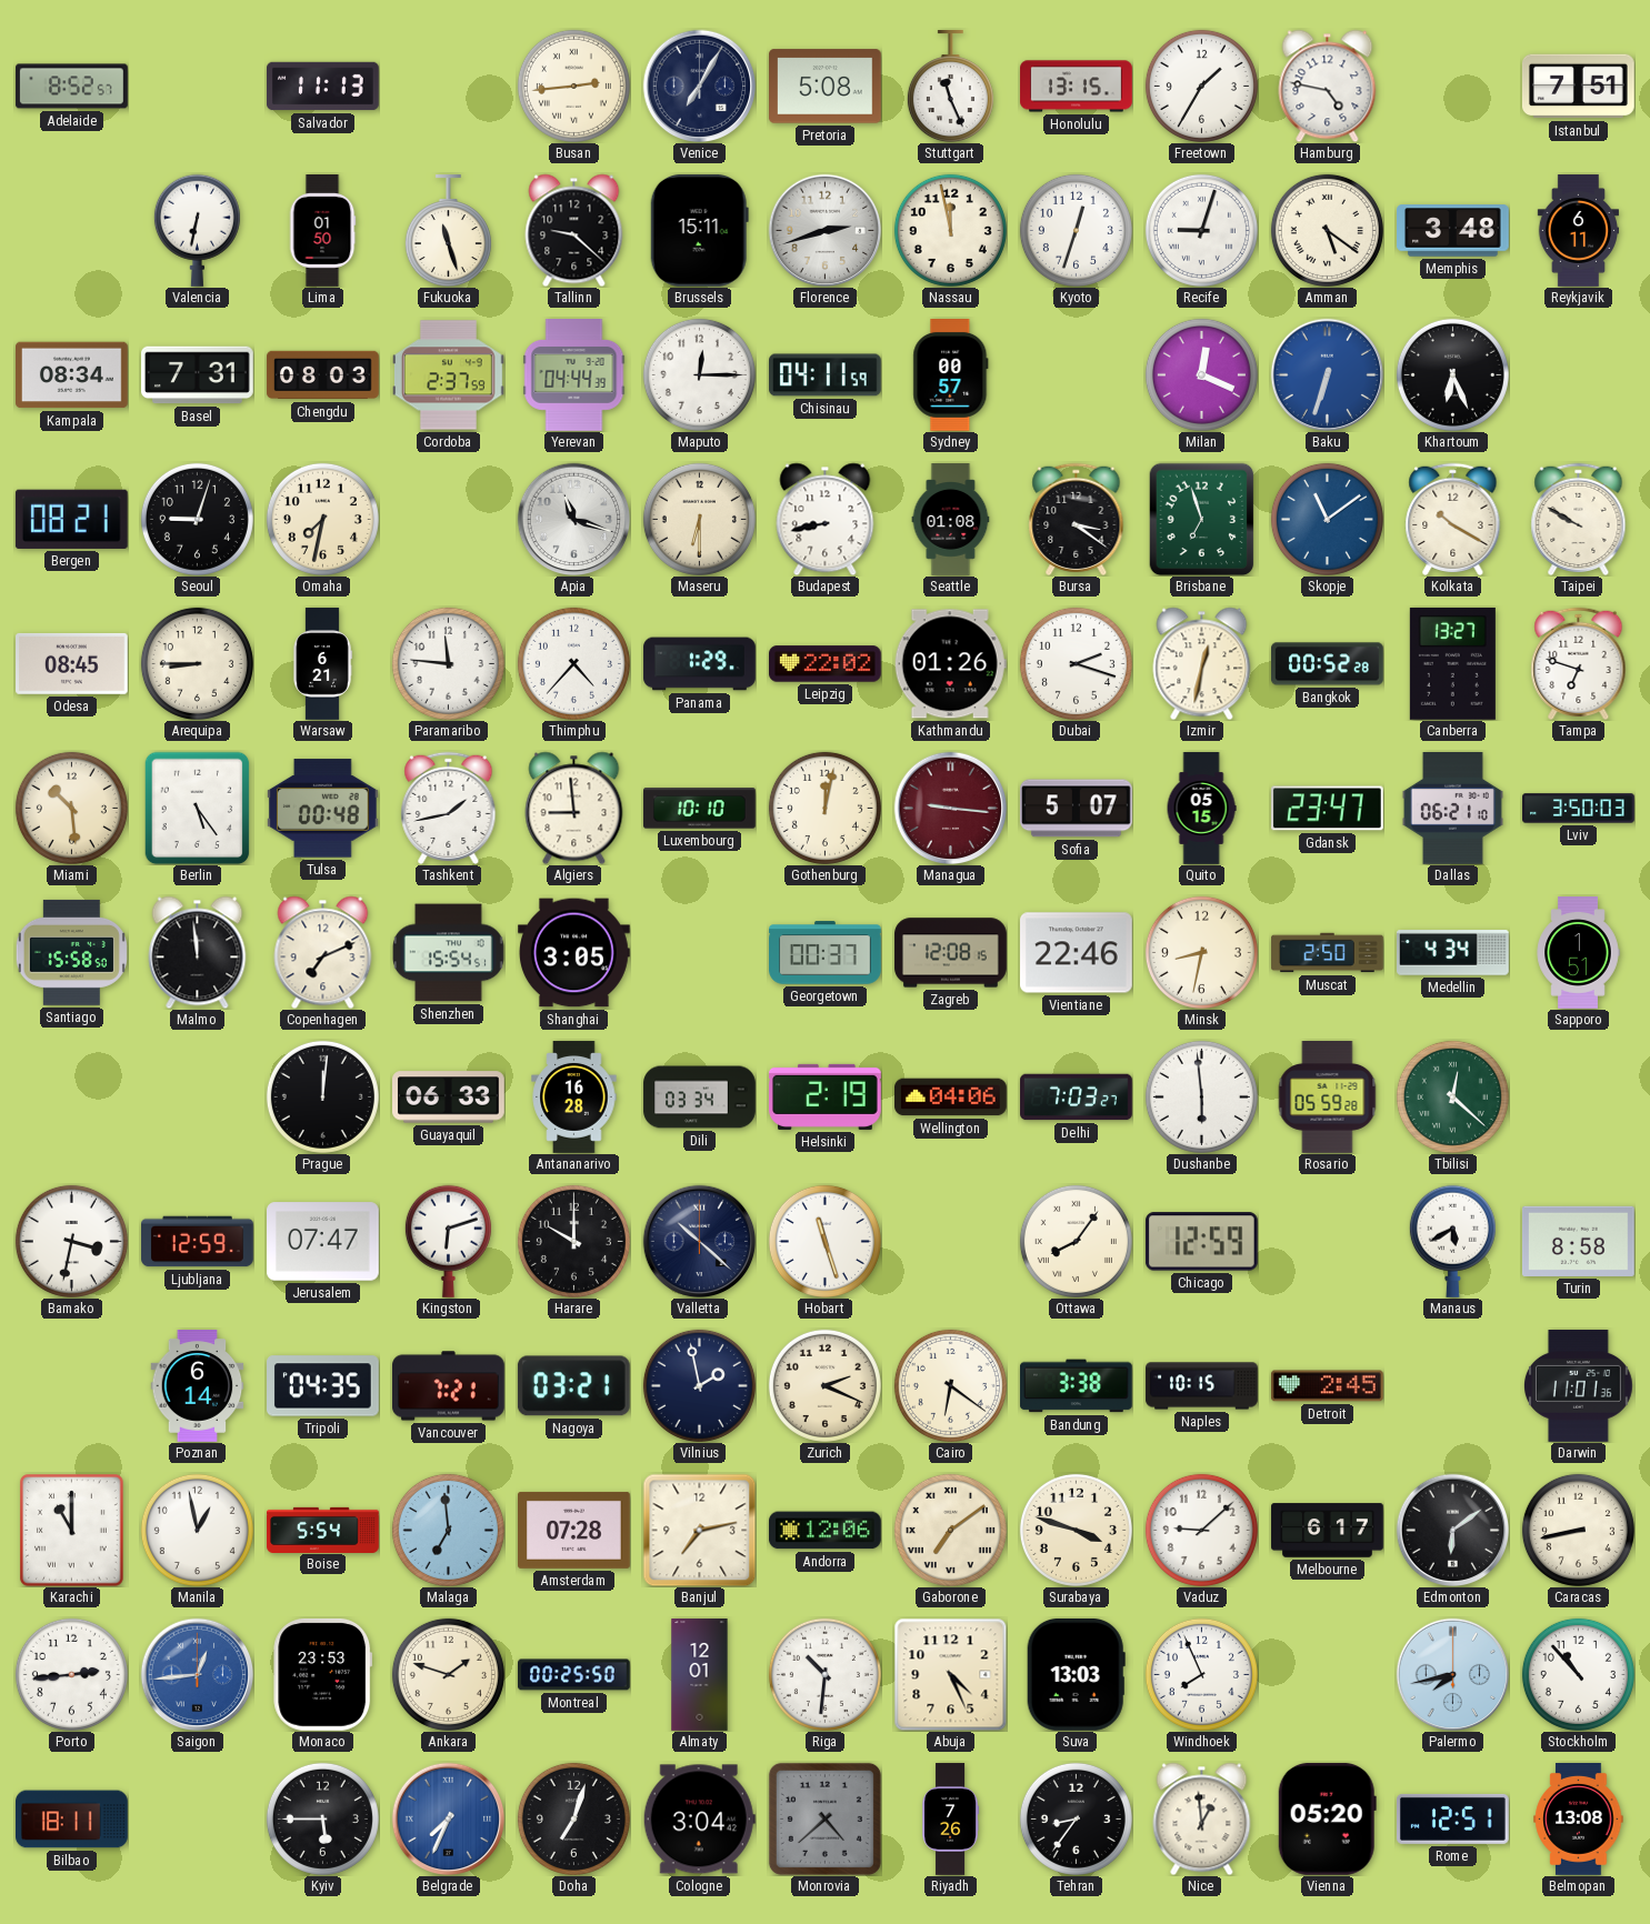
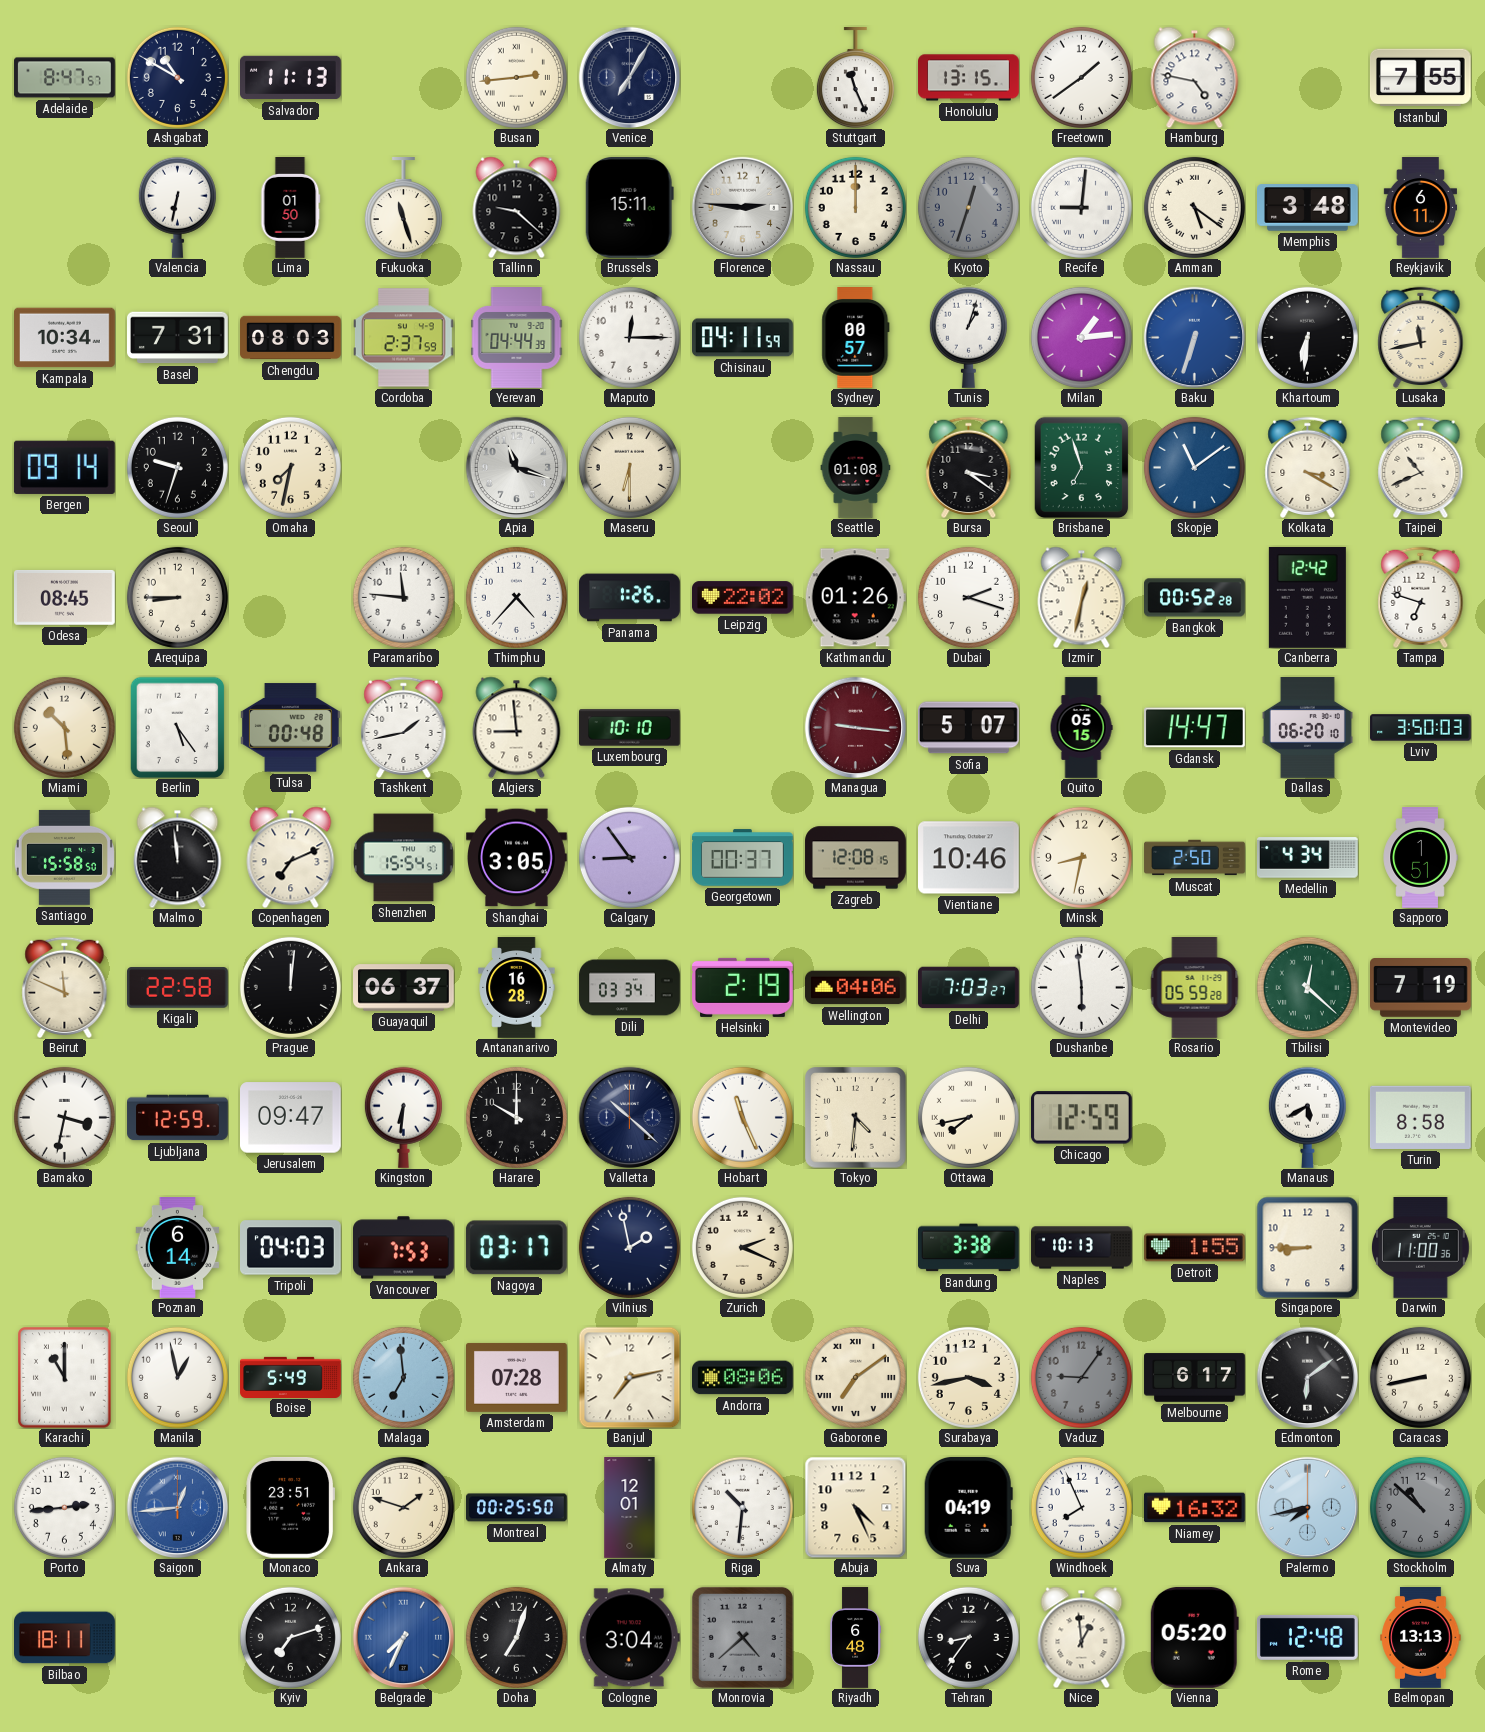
Adelaide: 8:52 -> 8:47 (65, 78)
Ashgabat: none -> 10:50 (177, 77)
Pretoria: 5:08 -> none (826, 87)
Freetown: 1:35 -> 1:39 (1081, 77)
Istanbul: 7:51 -> 7:55 (1421, 78)
Florence: 2:42 -> 2:46 (742, 207)
Nassau: 11:58 -> 12:00 (855, 207)
Kyoto dial: white -> grey (968, 207)
Recife: 9:03 -> 9:01 (1081, 207)
Kampala: 08:34 -> 10:34 (65, 338)
Tunis: none -> 1:03 (968, 337)
Milan: 12:19 -> 1:14 (1081, 337)
Khartoum: 6:26 -> 6:31 (1307, 337)
Lusaka: none -> 11:43 (1421, 337)
Bergen: 08:21 -> 09:14 (64, 467)
Seoul: 9:03 -> 9:33 (177, 467)
Budapest: 8:43 -> none (826, 519)
Kolkata: 10:20 -> 3:20 (1308, 467)
Taipei: 9:50 -> 10:41 (1421, 467)
Warsaw: 6:21 -> none (322, 664)
Panama: 1:29 -> 1:26 (630, 598)
Canberra: 13:27 -> 12:42 (1307, 597)
Gothenburg: 12:02 -> none (824, 808)
Gdansk: 23:47 -> 14:47 (1195, 728)
Dallas: 06:21 -> 06:20 (1307, 728)
Calgary: none -> 8:54 (629, 857)
Vientiane: 22:46 -> 10:46 (969, 858)
Beirut: none -> 11:49 (65, 987)
Kigali: none -> 22:58 (178, 988)
Guayaquil: 06:33 -> 06:37 (404, 988)
Montevideo: none -> 7:19 (1421, 988)
Jerusalem: 07:47 -> 09:47 (291, 1118)
Kingston: 6:12 -> 6:31 (403, 1117)
Hobart: 11:27 -> 11:26 (742, 1117)
Tokyo: none -> 4:31 (855, 1117)
Ottawa: 8:06 -> 7:43 (968, 1117)
Tripoli: 04:35 -> 04:03 (291, 1248)
Vancouver: 7:21 -> 7:53 (404, 1248)
Nagoya: 03:21 -> 03:17 (516, 1248)
Cairo: 6:21 -> none (950, 1385)
Naples: 10:15 -> 10:13 (1082, 1248)
Detroit: 2:45 -> 1:55 (1195, 1248)
Singapore: none -> 8:45 (1307, 1247)
Darwin: 11:01 -> 11:00 (1421, 1248)
Boise: 5:54 -> 5:49 (291, 1377)
Andorra: 12:06 -> 08:06 (743, 1378)
Surabaya: 3:48 -> 3:43 (968, 1377)
Vaduz: 9:08 -> 9:06 (1081, 1377)
Vaduz dial: white -> grey (1081, 1377)
Monaco: 23:53 -> 23:51 (290, 1507)
Suva: 13:03 -> 04:19 (968, 1507)
Niamey: none -> 16:32 (1195, 1508)
Stockholm: 10:53 -> 10:52 (1420, 1507)
Stockholm dial: white -> grey (1420, 1507)
Kyiv: 5:45 -> 7:12 (290, 1637)
Riyadh: 7:26 -> 6:48 (856, 1638)
Rome: 12:51 -> 12:48 (1308, 1637)
Belmopan: 13:08 -> 13:13 (1421, 1638)
